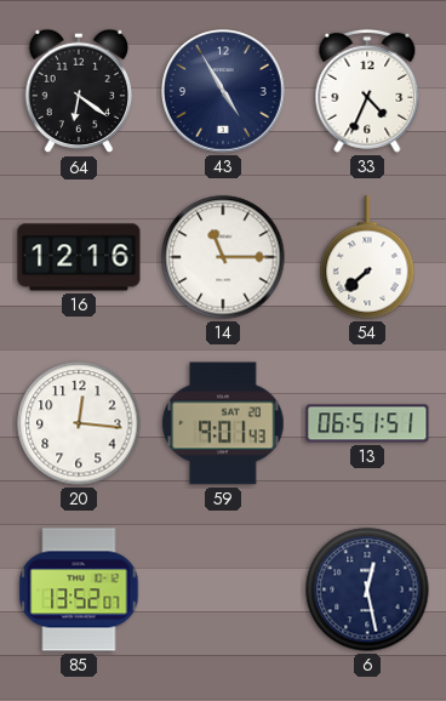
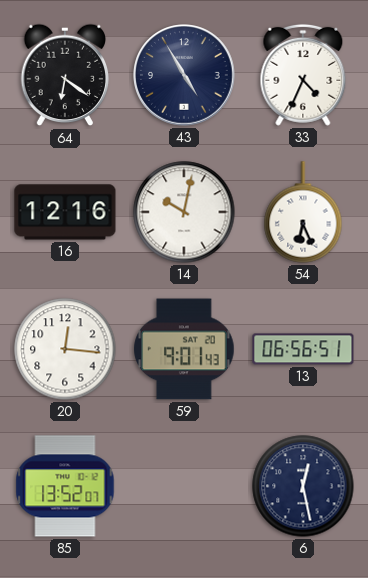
14: 11:15 -> 10:02 (184, 212)
54: 7:38 -> 6:26 (303, 212)
13: 06:51 -> 06:56 (303, 349)
